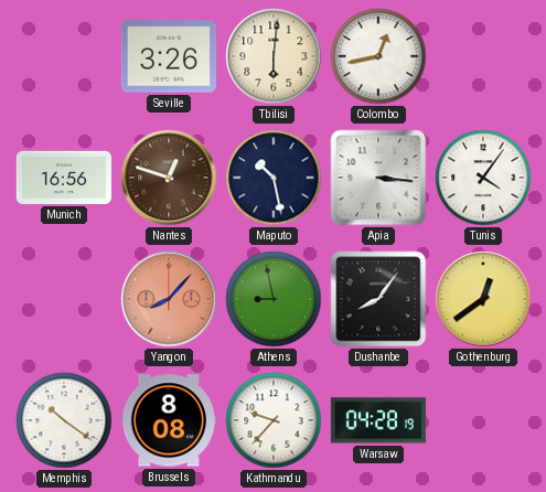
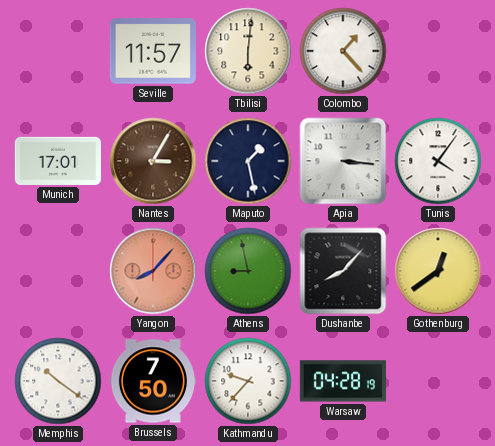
Seville: 3:26 -> 11:57 (153, 51)
Colombo: 12:43 -> 1:23 (343, 51)
Munich: 16:56 -> 17:01 (58, 161)
Nantes: 12:48 -> 3:05 (153, 161)
Maputo: 10:28 -> 1:28 (248, 161)
Dushanbe: 8:06 -> 8:07 (343, 271)
Brussels: 8:08 -> 7:50 (153, 381)
